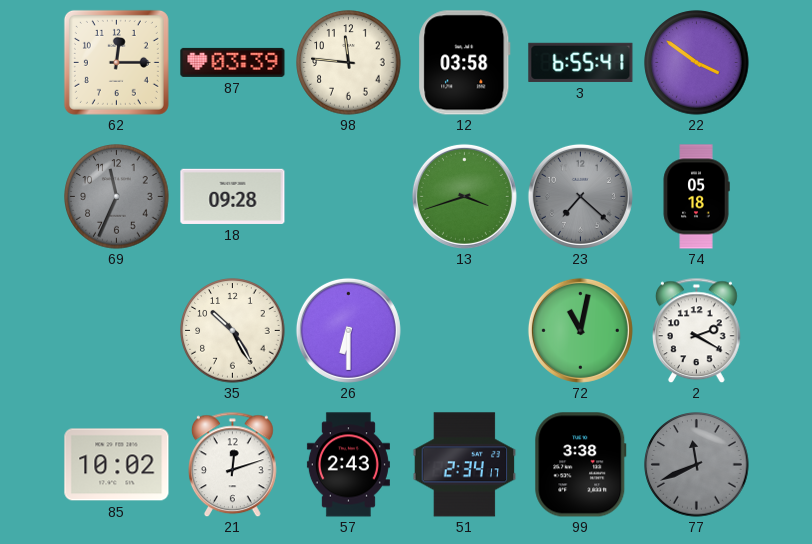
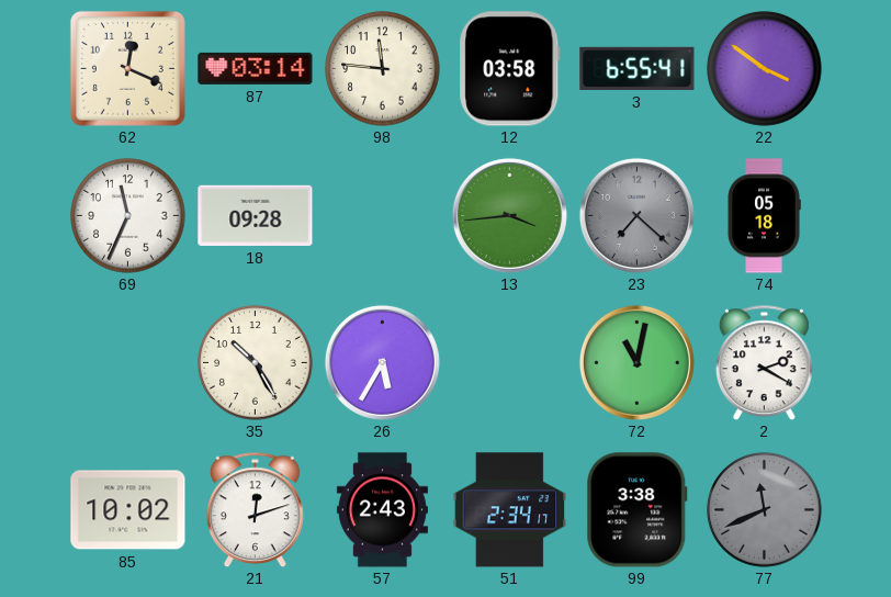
62: 12:15 -> 12:19 (127, 68)
87: 03:39 -> 03:14 (256, 68)
69 dial: grey -> white (128, 216)
13: 3:42 -> 3:44 (509, 215)
26: 6:30 -> 5:35 (382, 362)
